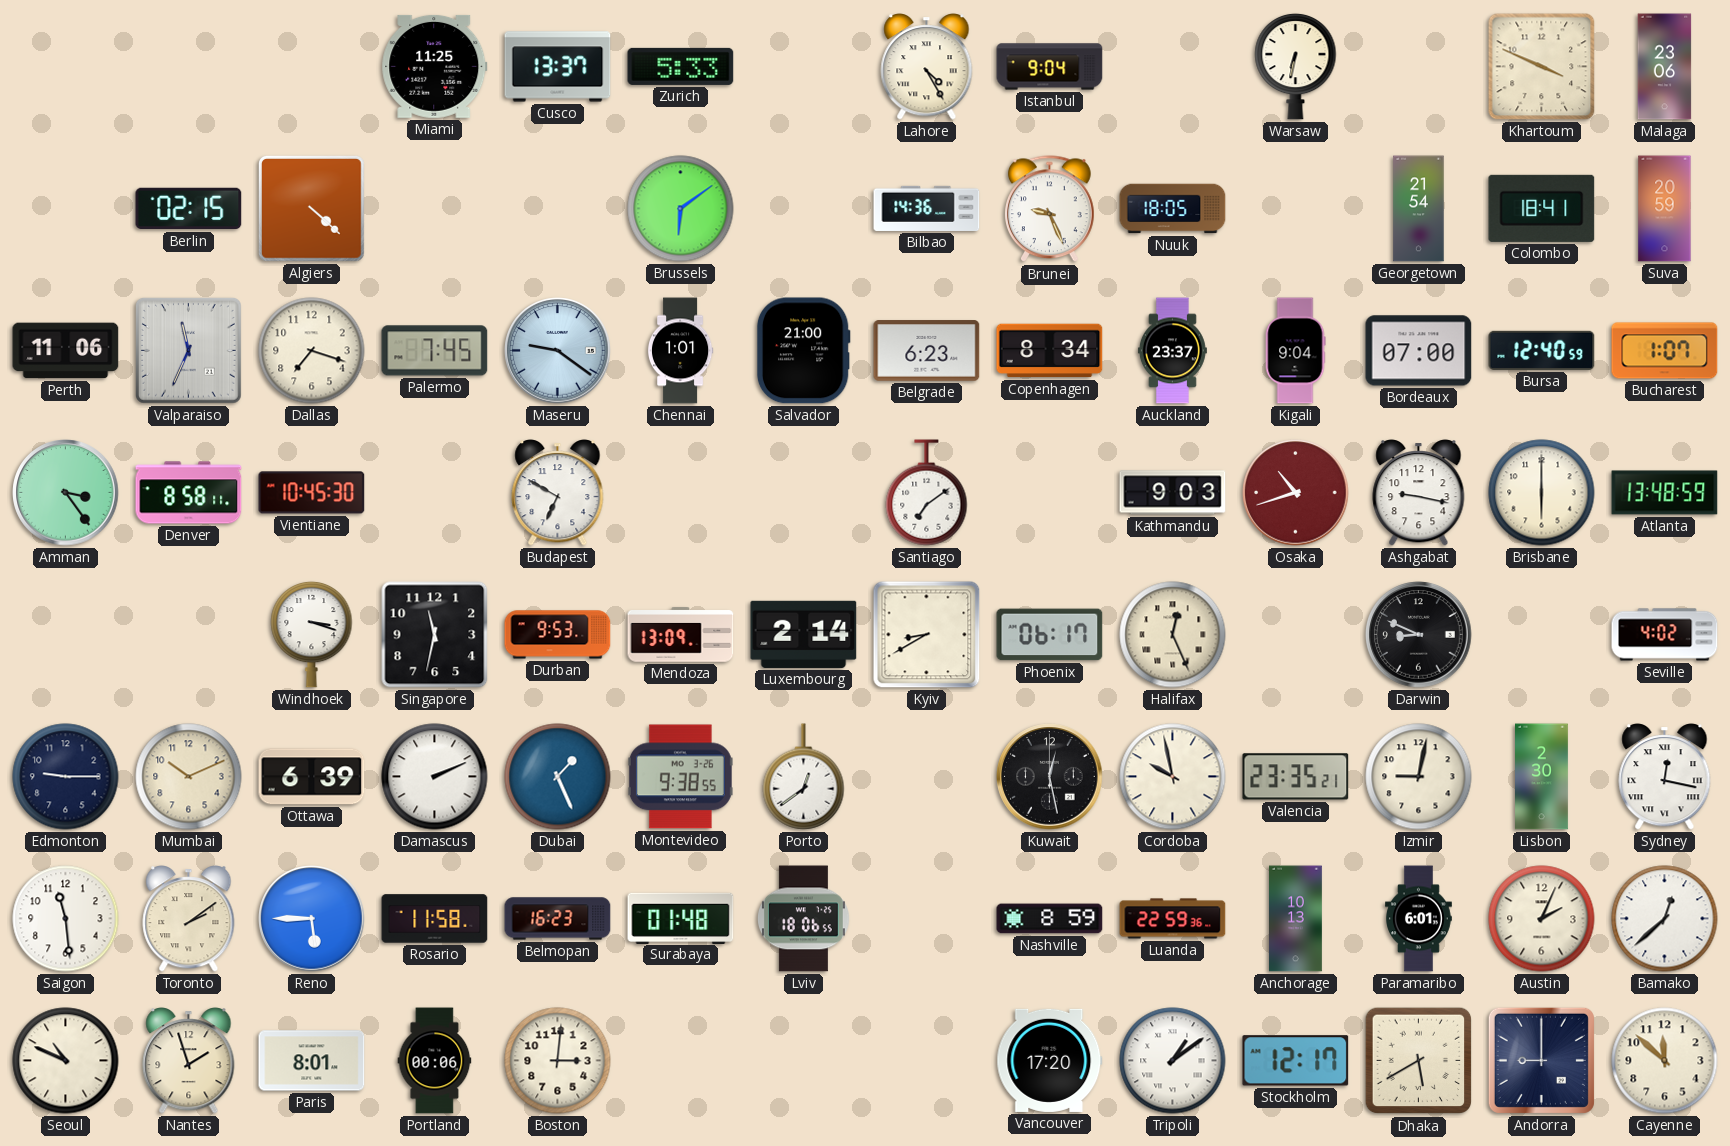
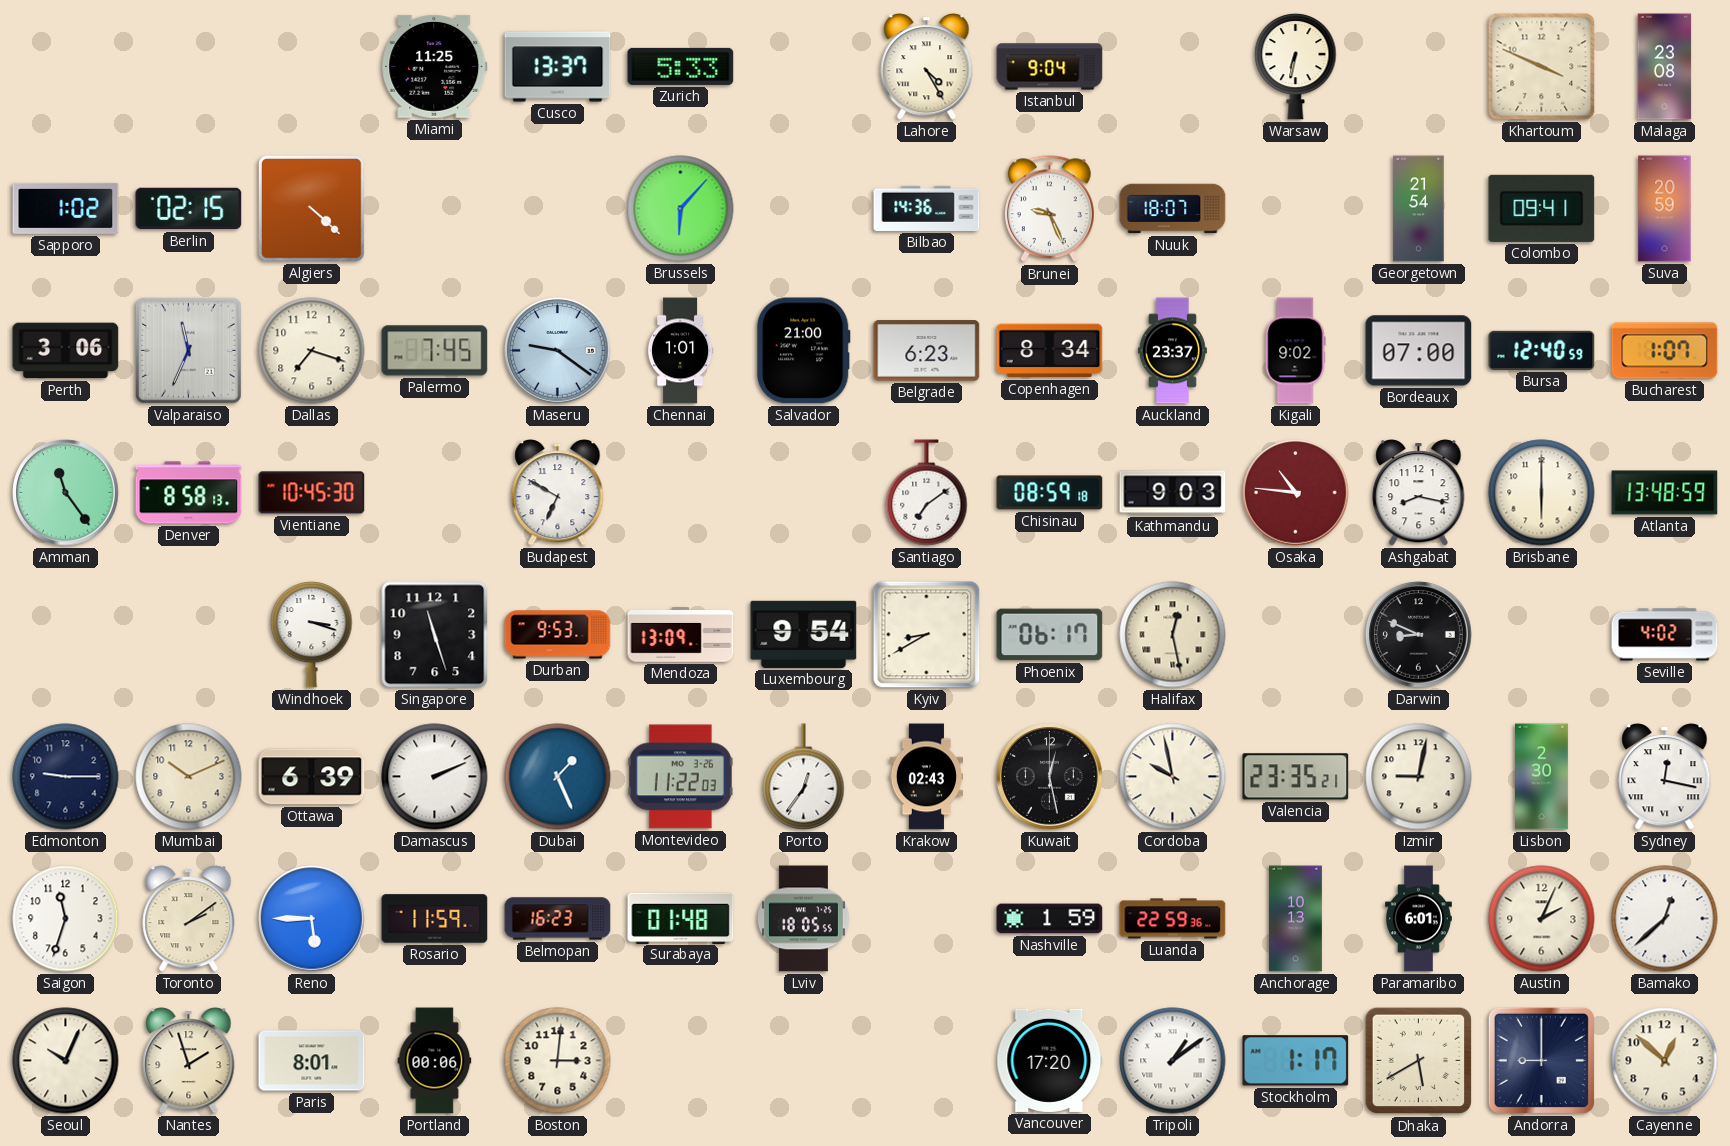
Malaga: 23:06 -> 23:08 (1665, 67)
Sapporo: none -> 1:02 (66, 208)
Brussels: 6:09 -> 6:07 (681, 209)
Nuuk: 18:05 -> 18:07 (1173, 209)
Colombo: 18:41 -> 09:41 (1542, 208)
Perth: 11:06 -> 3:06 (66, 351)
Kigali: 9:04 -> 9:02 (1295, 351)
Amman: 3:24 -> 11:24 (66, 493)
Denver: 8:58:11 -> 8:58:13 (189, 493)
Chisinau: none -> 08:59 (1050, 493)
Osaka: 10:42 -> 10:46 (1296, 493)
Ashgabat: 9:17 -> 8:17 (1419, 493)
Singapore: 11:32 -> 11:27 (435, 635)
Luxembourg: 2:14 -> 9:54 (804, 634)
Halifax: 12:26 -> 12:28 (1173, 635)
Montevideo: 9:38 -> 11:22 (680, 777)
Porto: 12:39 -> 12:36 (804, 777)
Krakow: none -> 02:43 (926, 777)
Saigon: 11:29 -> 11:33 (66, 919)
Rosario: 11:58 -> 11:59 (435, 919)
Lviv: 18:06 -> 18:05 (803, 919)
Nashville: 8:59 -> 1:59 (1050, 919)
Seoul: 10:49 -> 10:04 (66, 1061)
Stockholm: 12:17 -> 1:17 (1296, 1061)
Cayenne: 11:52 -> 12:52 (1665, 1061)
